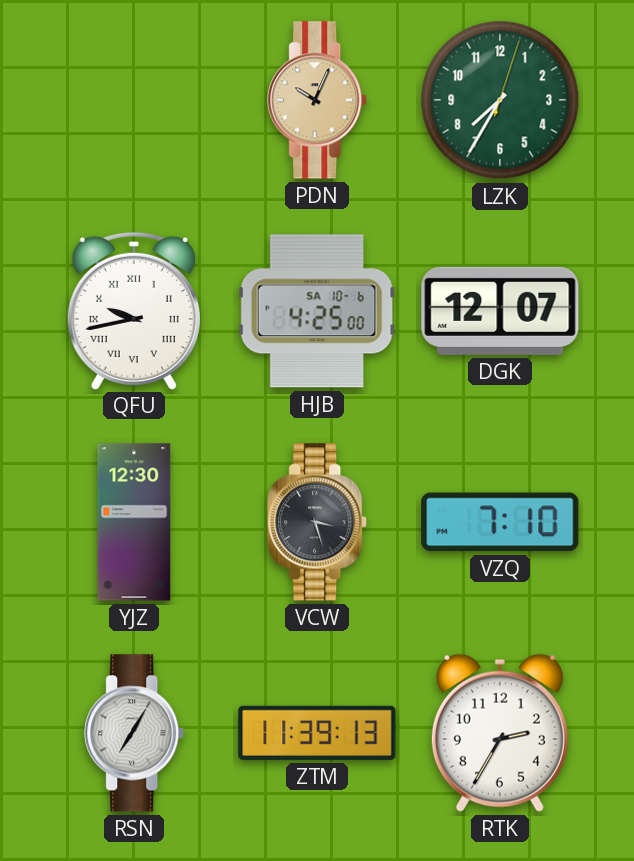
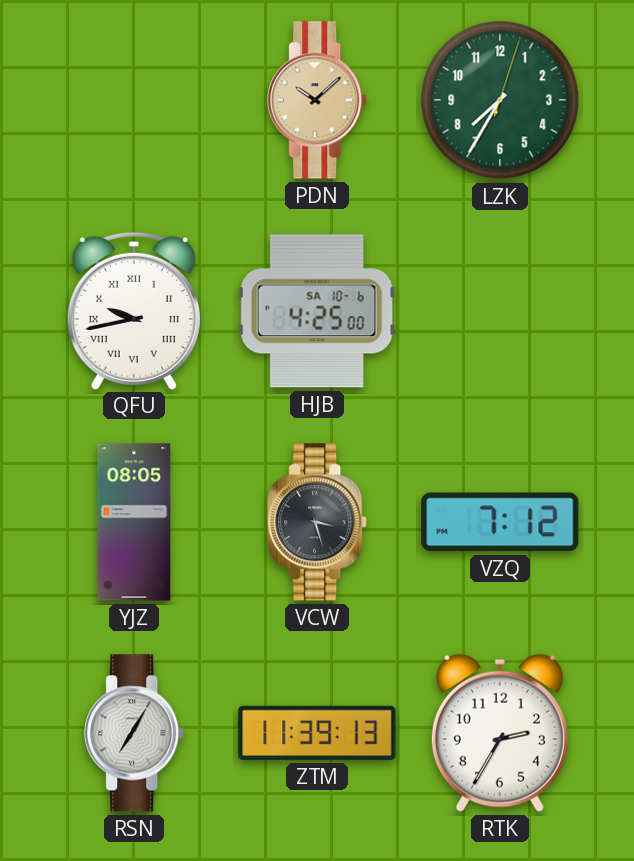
PDN: 10:04 -> 10:08 (318, 100)
DGK: 12:07 -> none (500, 311)
YJZ: 12:30 -> 08:05 (134, 522)
VZQ: 7:10 -> 7:12 (500, 522)
